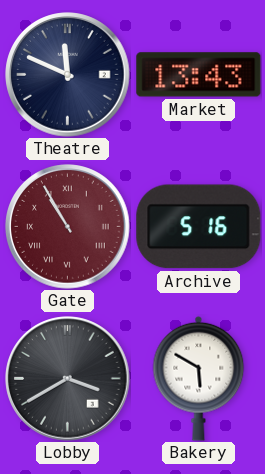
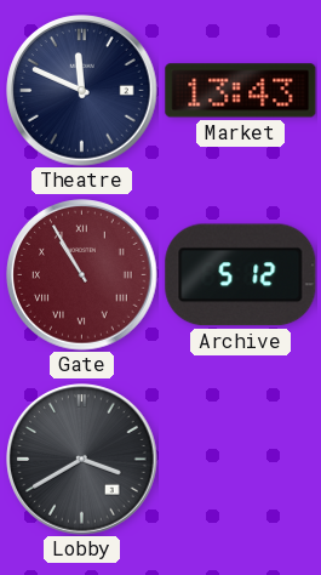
Archive: 5:16 -> 5:12 (241, 275)
Bakery: 5:50 -> none (199, 378)
